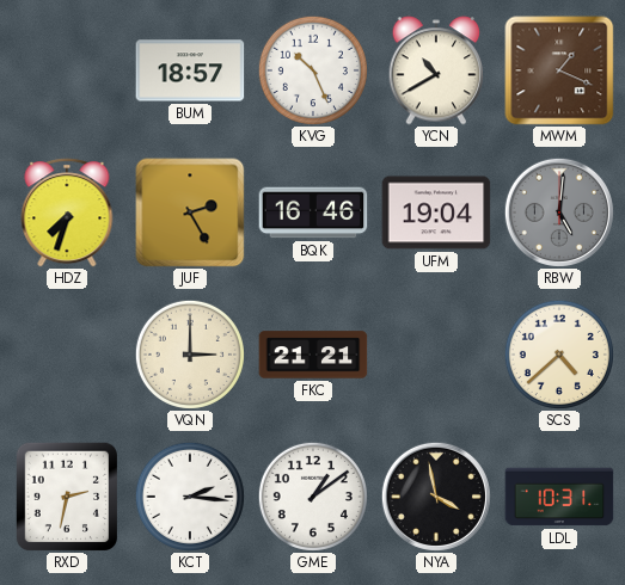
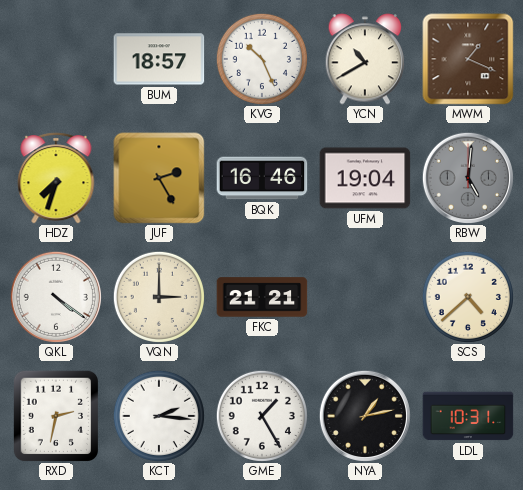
QKL: none -> 4:21 (56, 297)
GME: 1:09 -> 1:25 (262, 416)
NYA: 3:58 -> 1:13 (365, 416)
